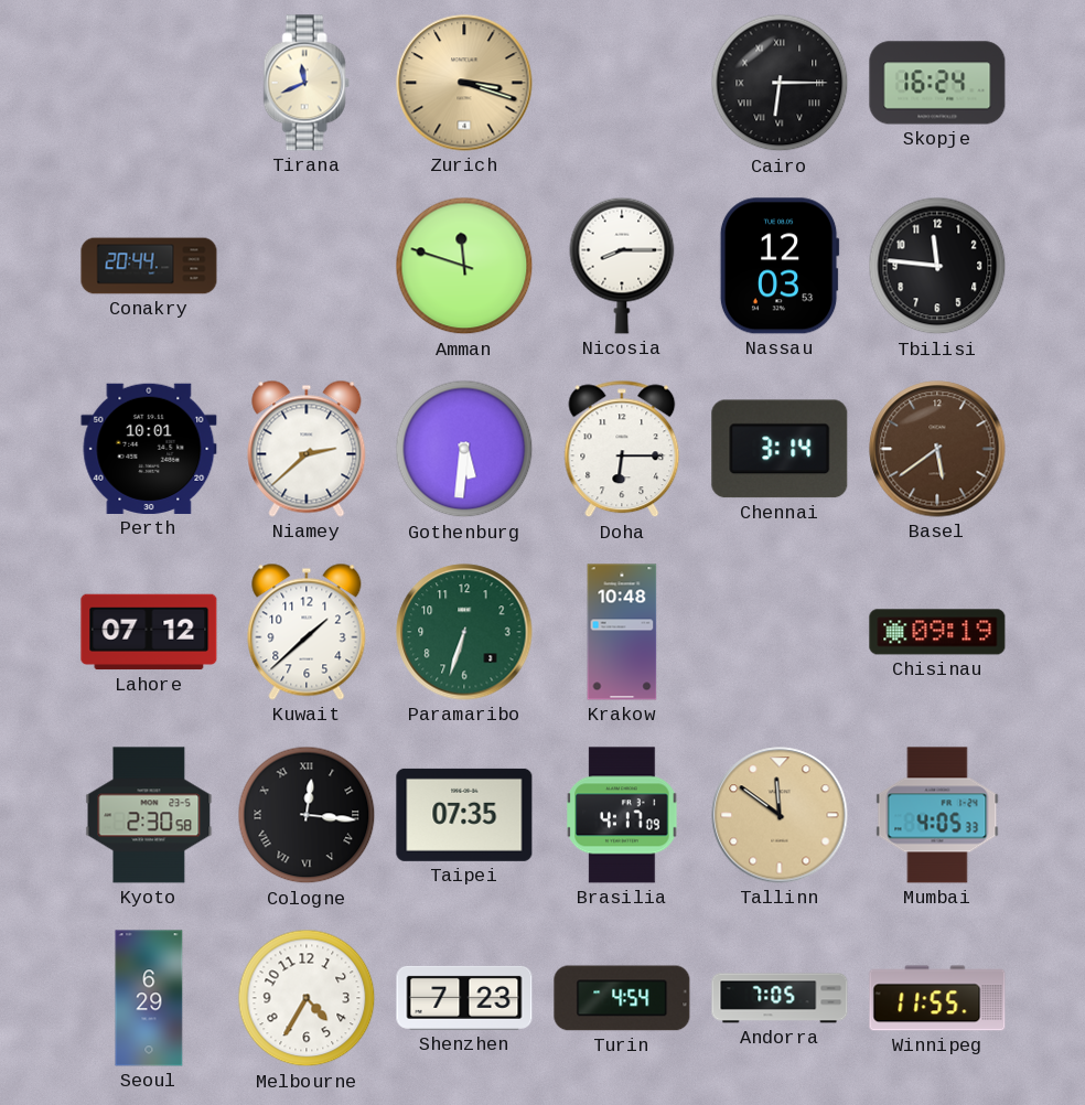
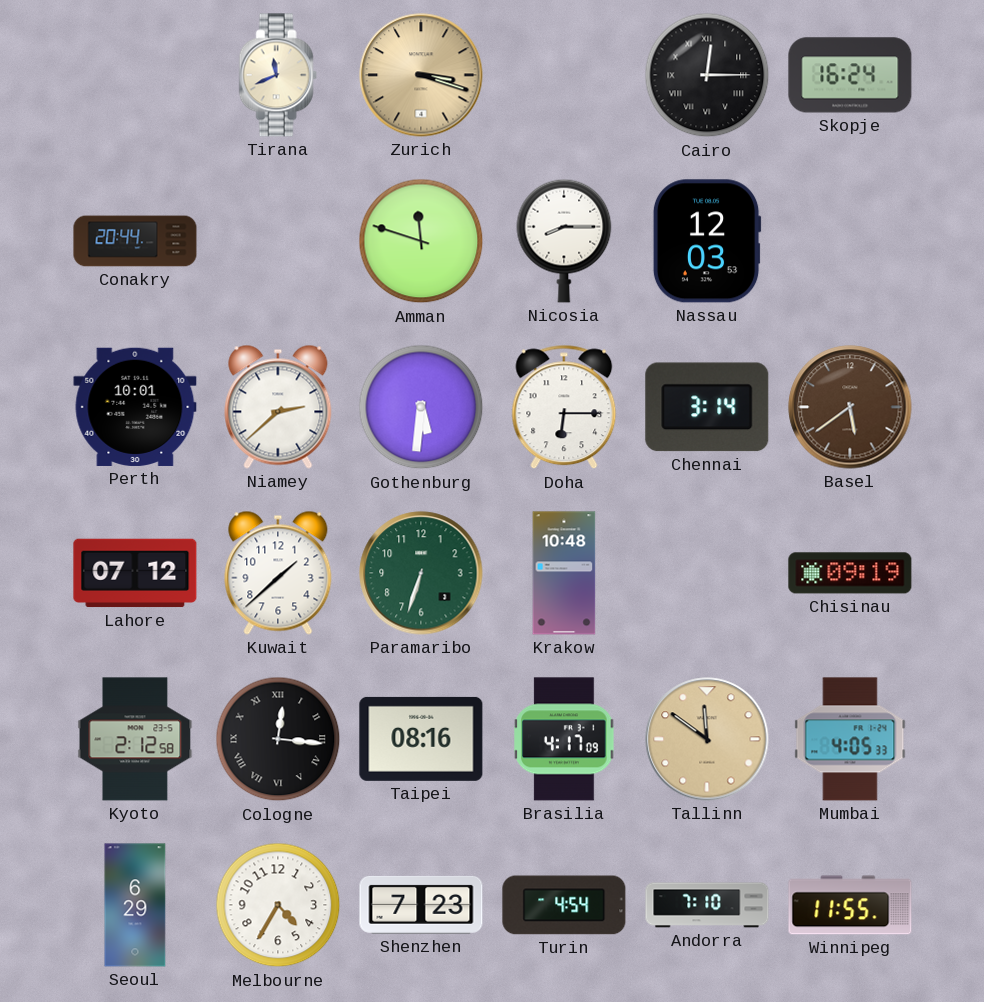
Cairo: 6:15 -> 12:15 (707, 75)
Tbilisi: 11:46 -> none (937, 266)
Kyoto: 2:30 -> 2:12 (135, 739)
Taipei: 07:35 -> 08:16 (421, 739)
Andorra: 7:05 -> 7:10 (707, 905)
